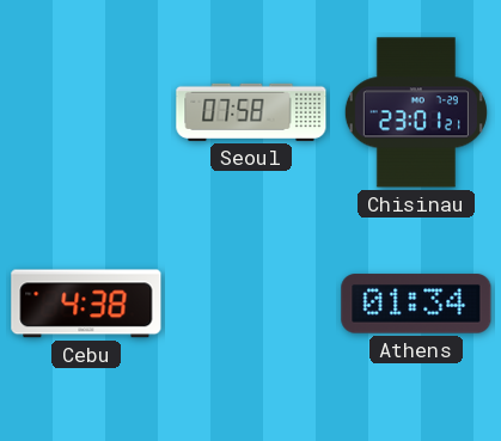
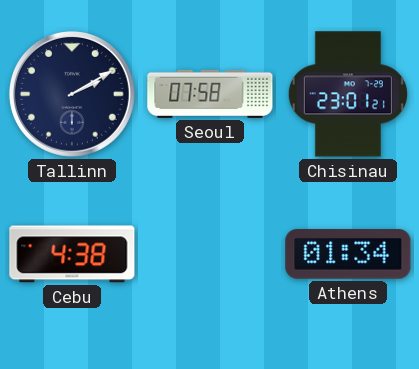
Tallinn: none -> 2:10 (72, 94)
